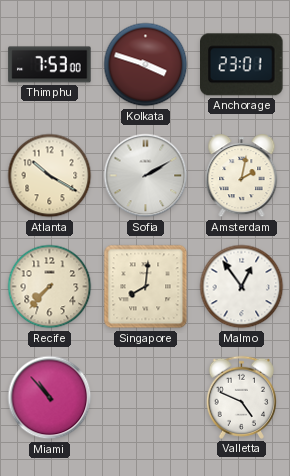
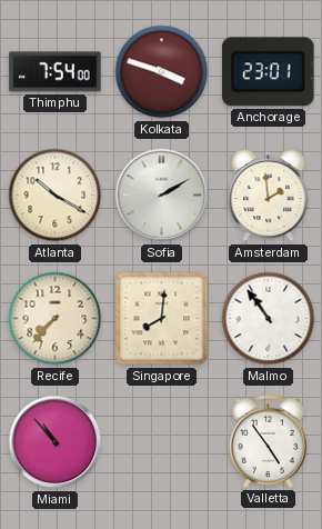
Thimphu: 7:53 -> 7:54 (56, 72)
Amsterdam: 2:02 -> 1:59 (269, 196)
Malmo: 12:54 -> 10:54 (269, 319)
Valletta: 4:49 -> 4:54 (268, 441)
